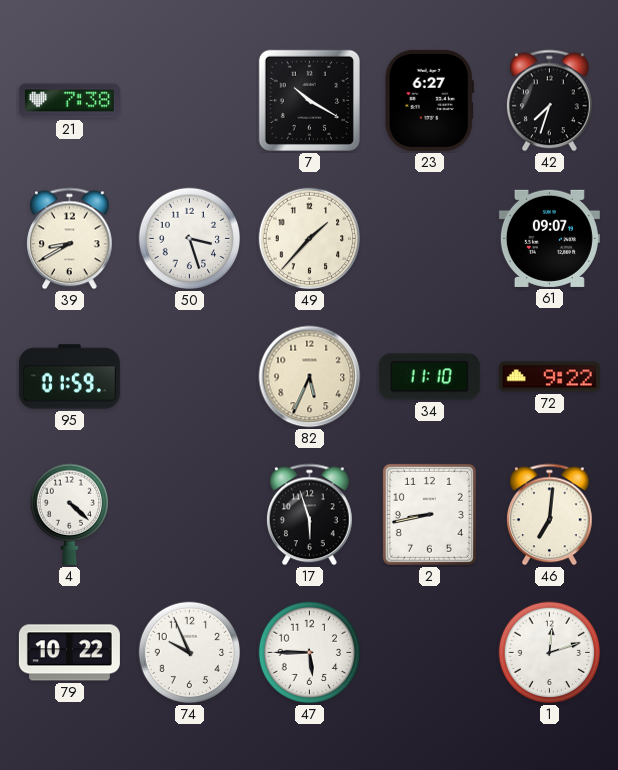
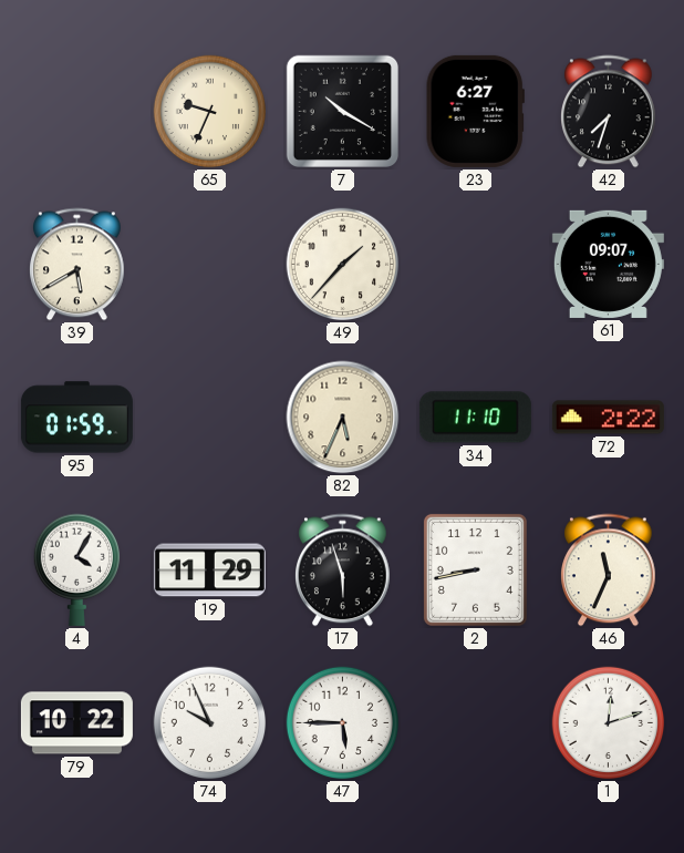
21: 7:38 -> none (69, 101)
65: none -> 9:34 (210, 112)
39: 8:40 -> 5:40 (77, 265)
50: 3:27 -> none (190, 239)
72: 9:22 -> 2:22 (608, 418)
4: 4:22 -> 4:05 (76, 569)
19: none -> 11:29 (209, 571)
46: 7:01 -> 11:34 (609, 571)
